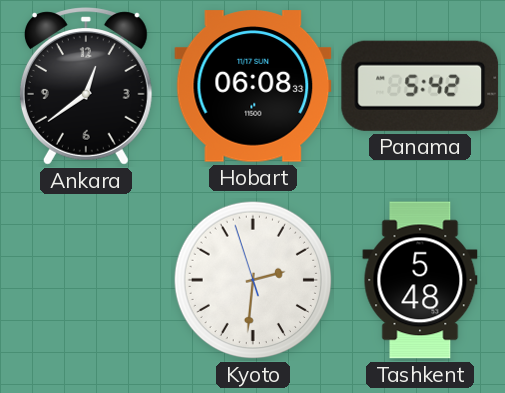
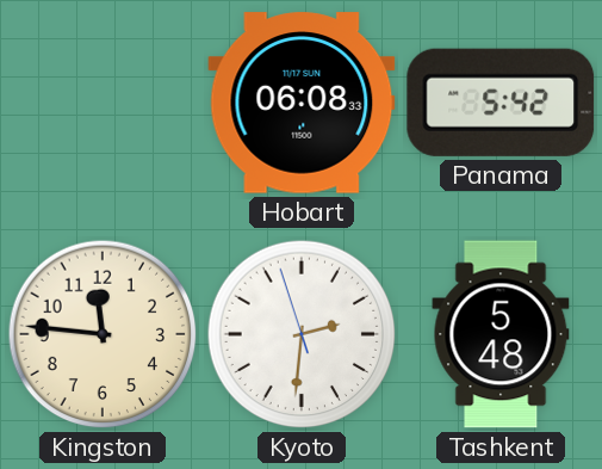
Ankara: 12:39 -> none (86, 86)
Kingston: none -> 11:46 (103, 334)
